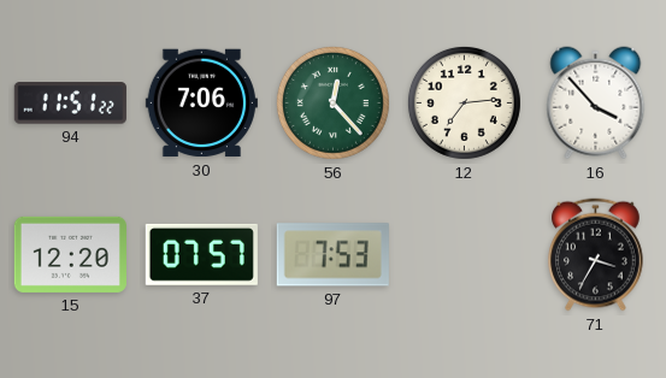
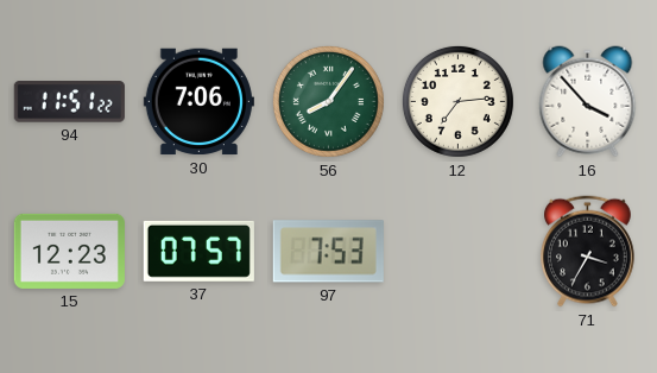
56: 12:23 -> 8:06 (328, 101)
15: 12:20 -> 12:23 (69, 251)
